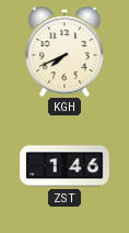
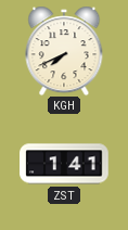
ZST: 1:46 -> 1:41 (64, 164)
